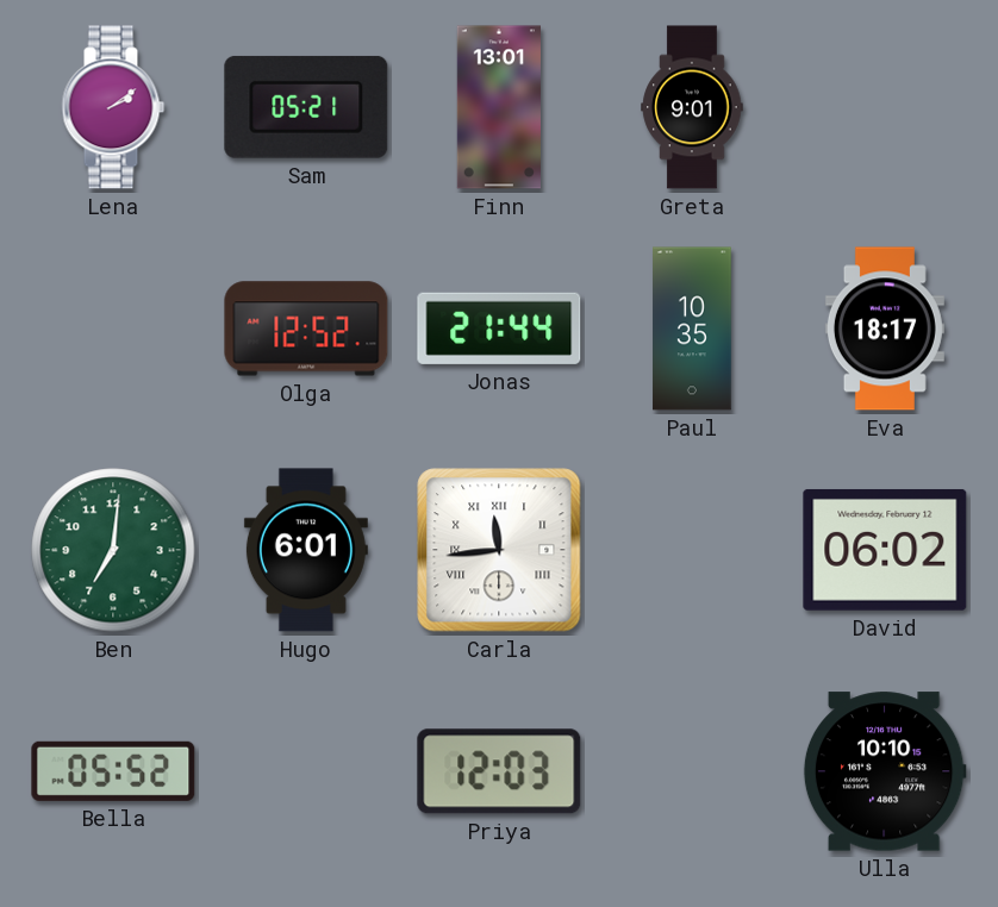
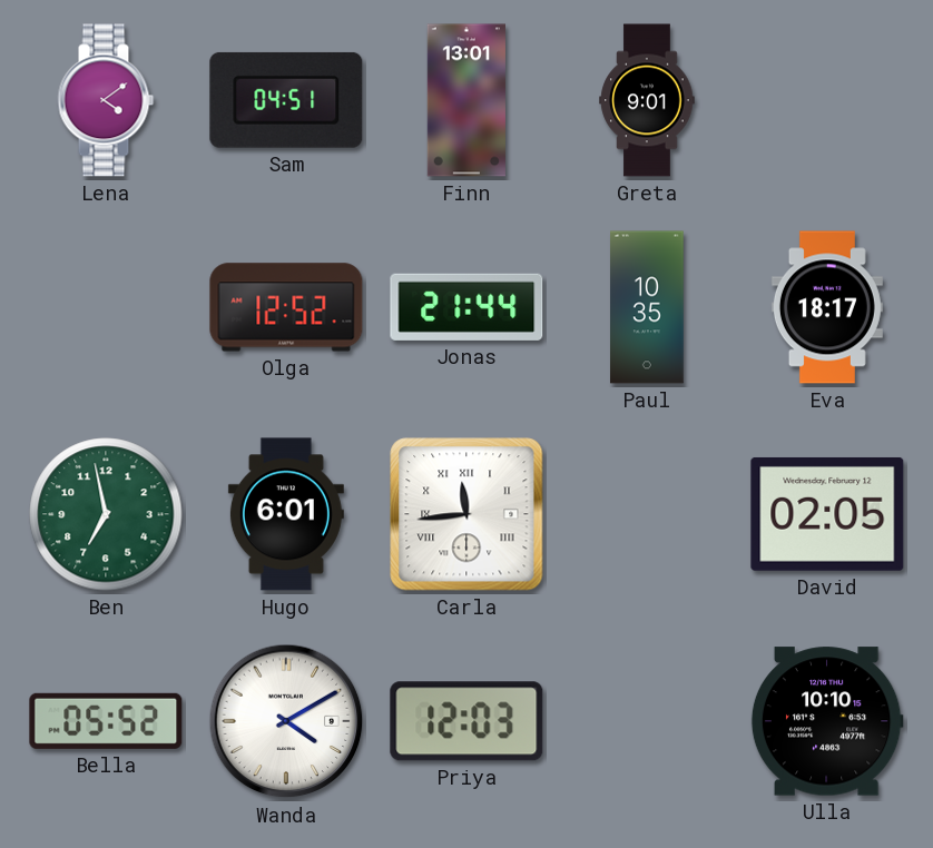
Lena: 2:09 -> 4:09 (106, 100)
Sam: 05:21 -> 04:51 (286, 100)
Ben: 7:01 -> 6:58 (106, 514)
David: 06:02 -> 02:05 (827, 514)
Wanda: none -> 4:10 (286, 721)
